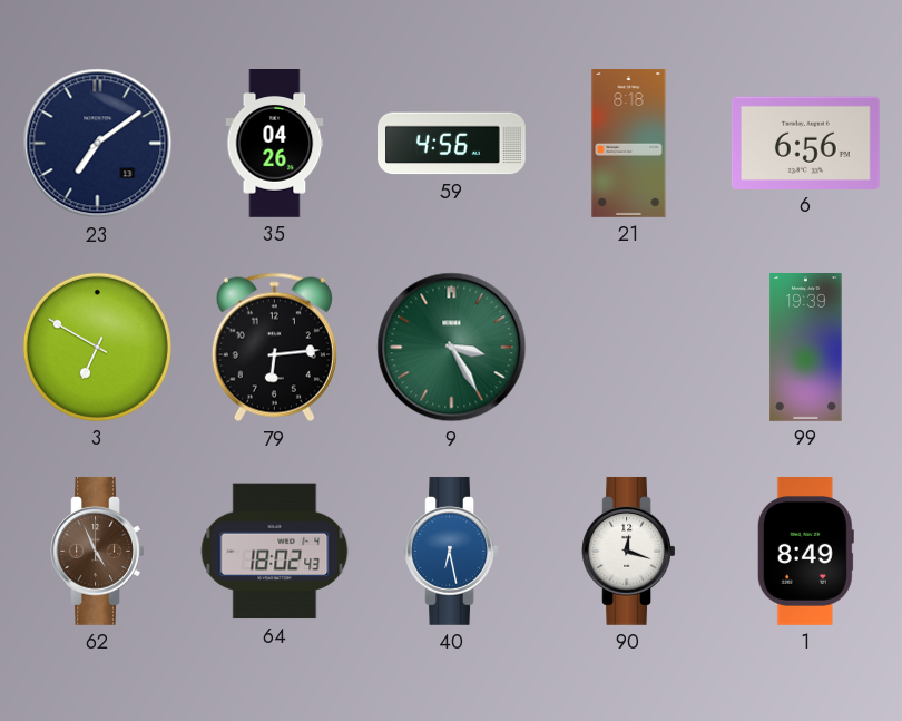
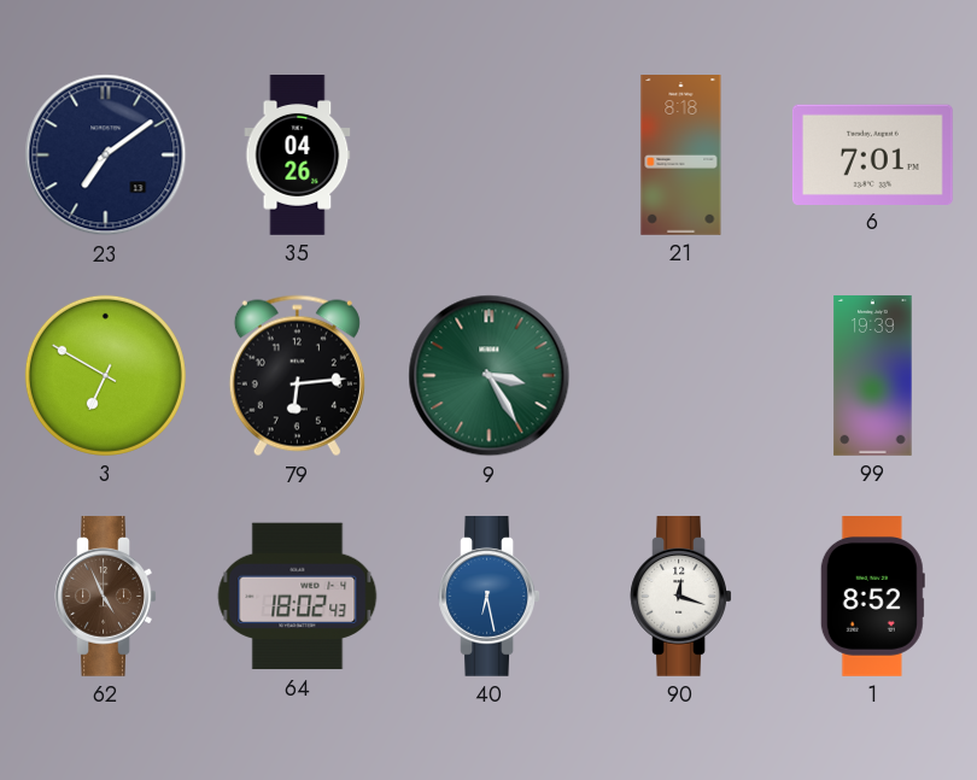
59: 4:56 -> none (452, 144)
6: 6:56 -> 7:01 (872, 154)
1: 8:49 -> 8:52 (872, 597)
